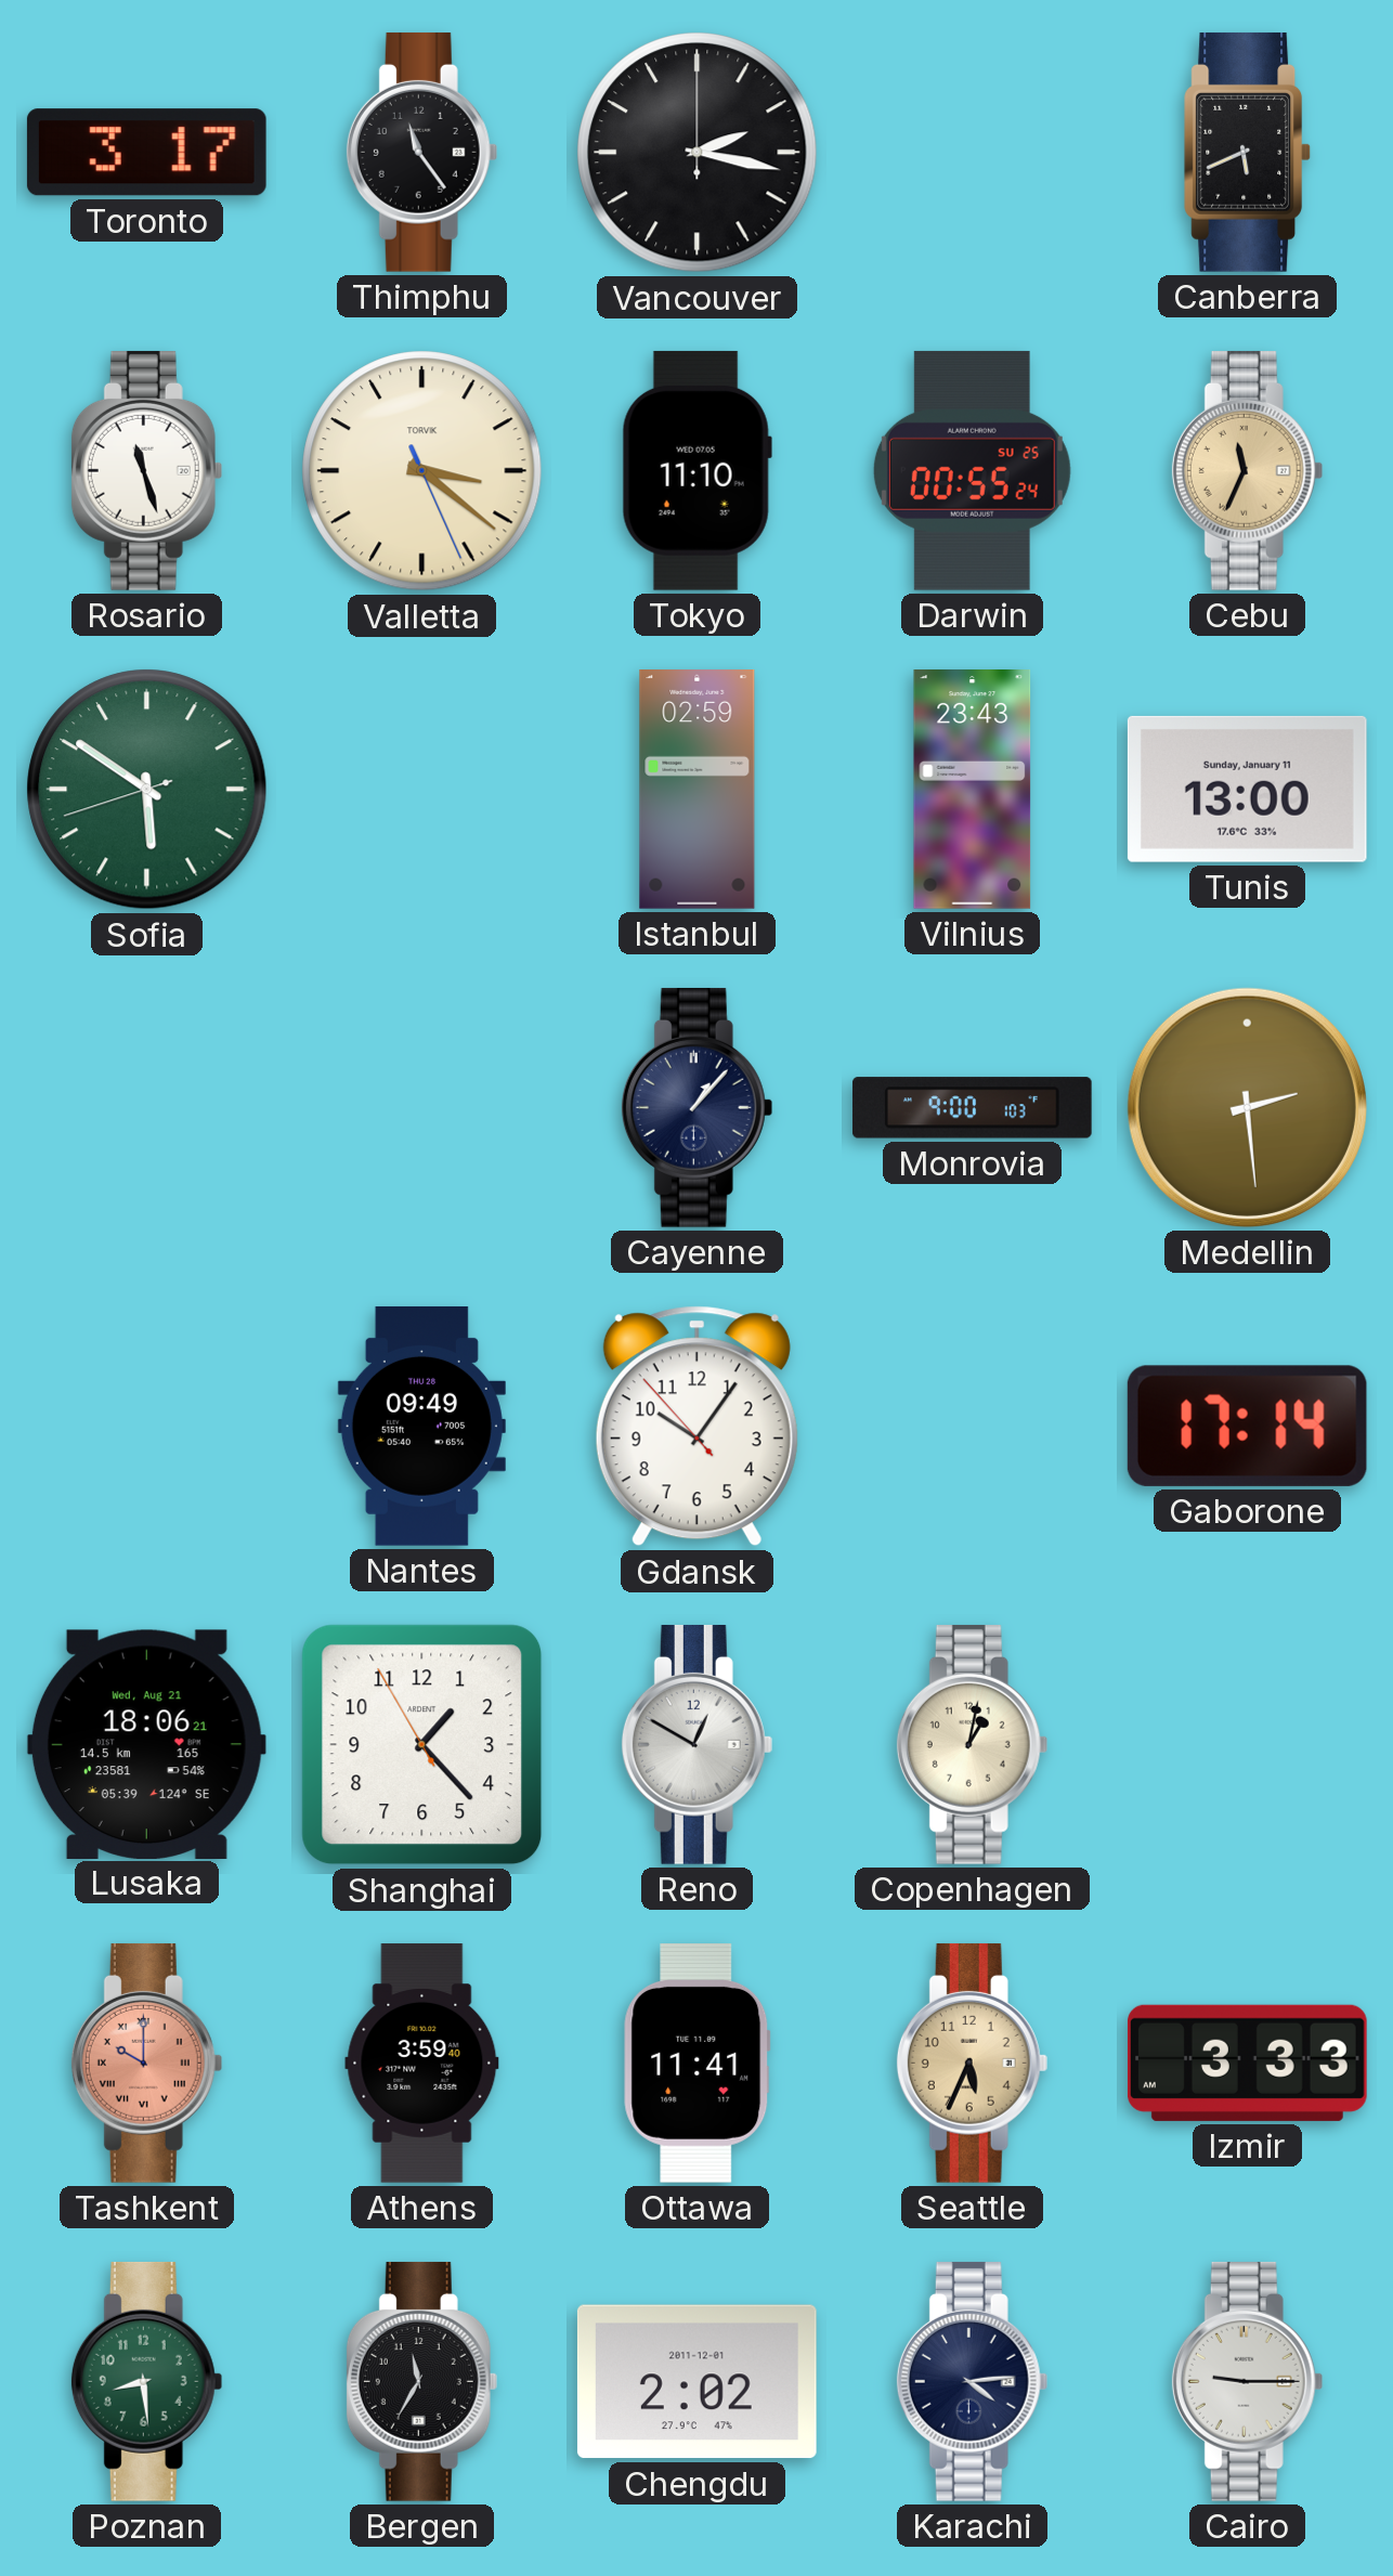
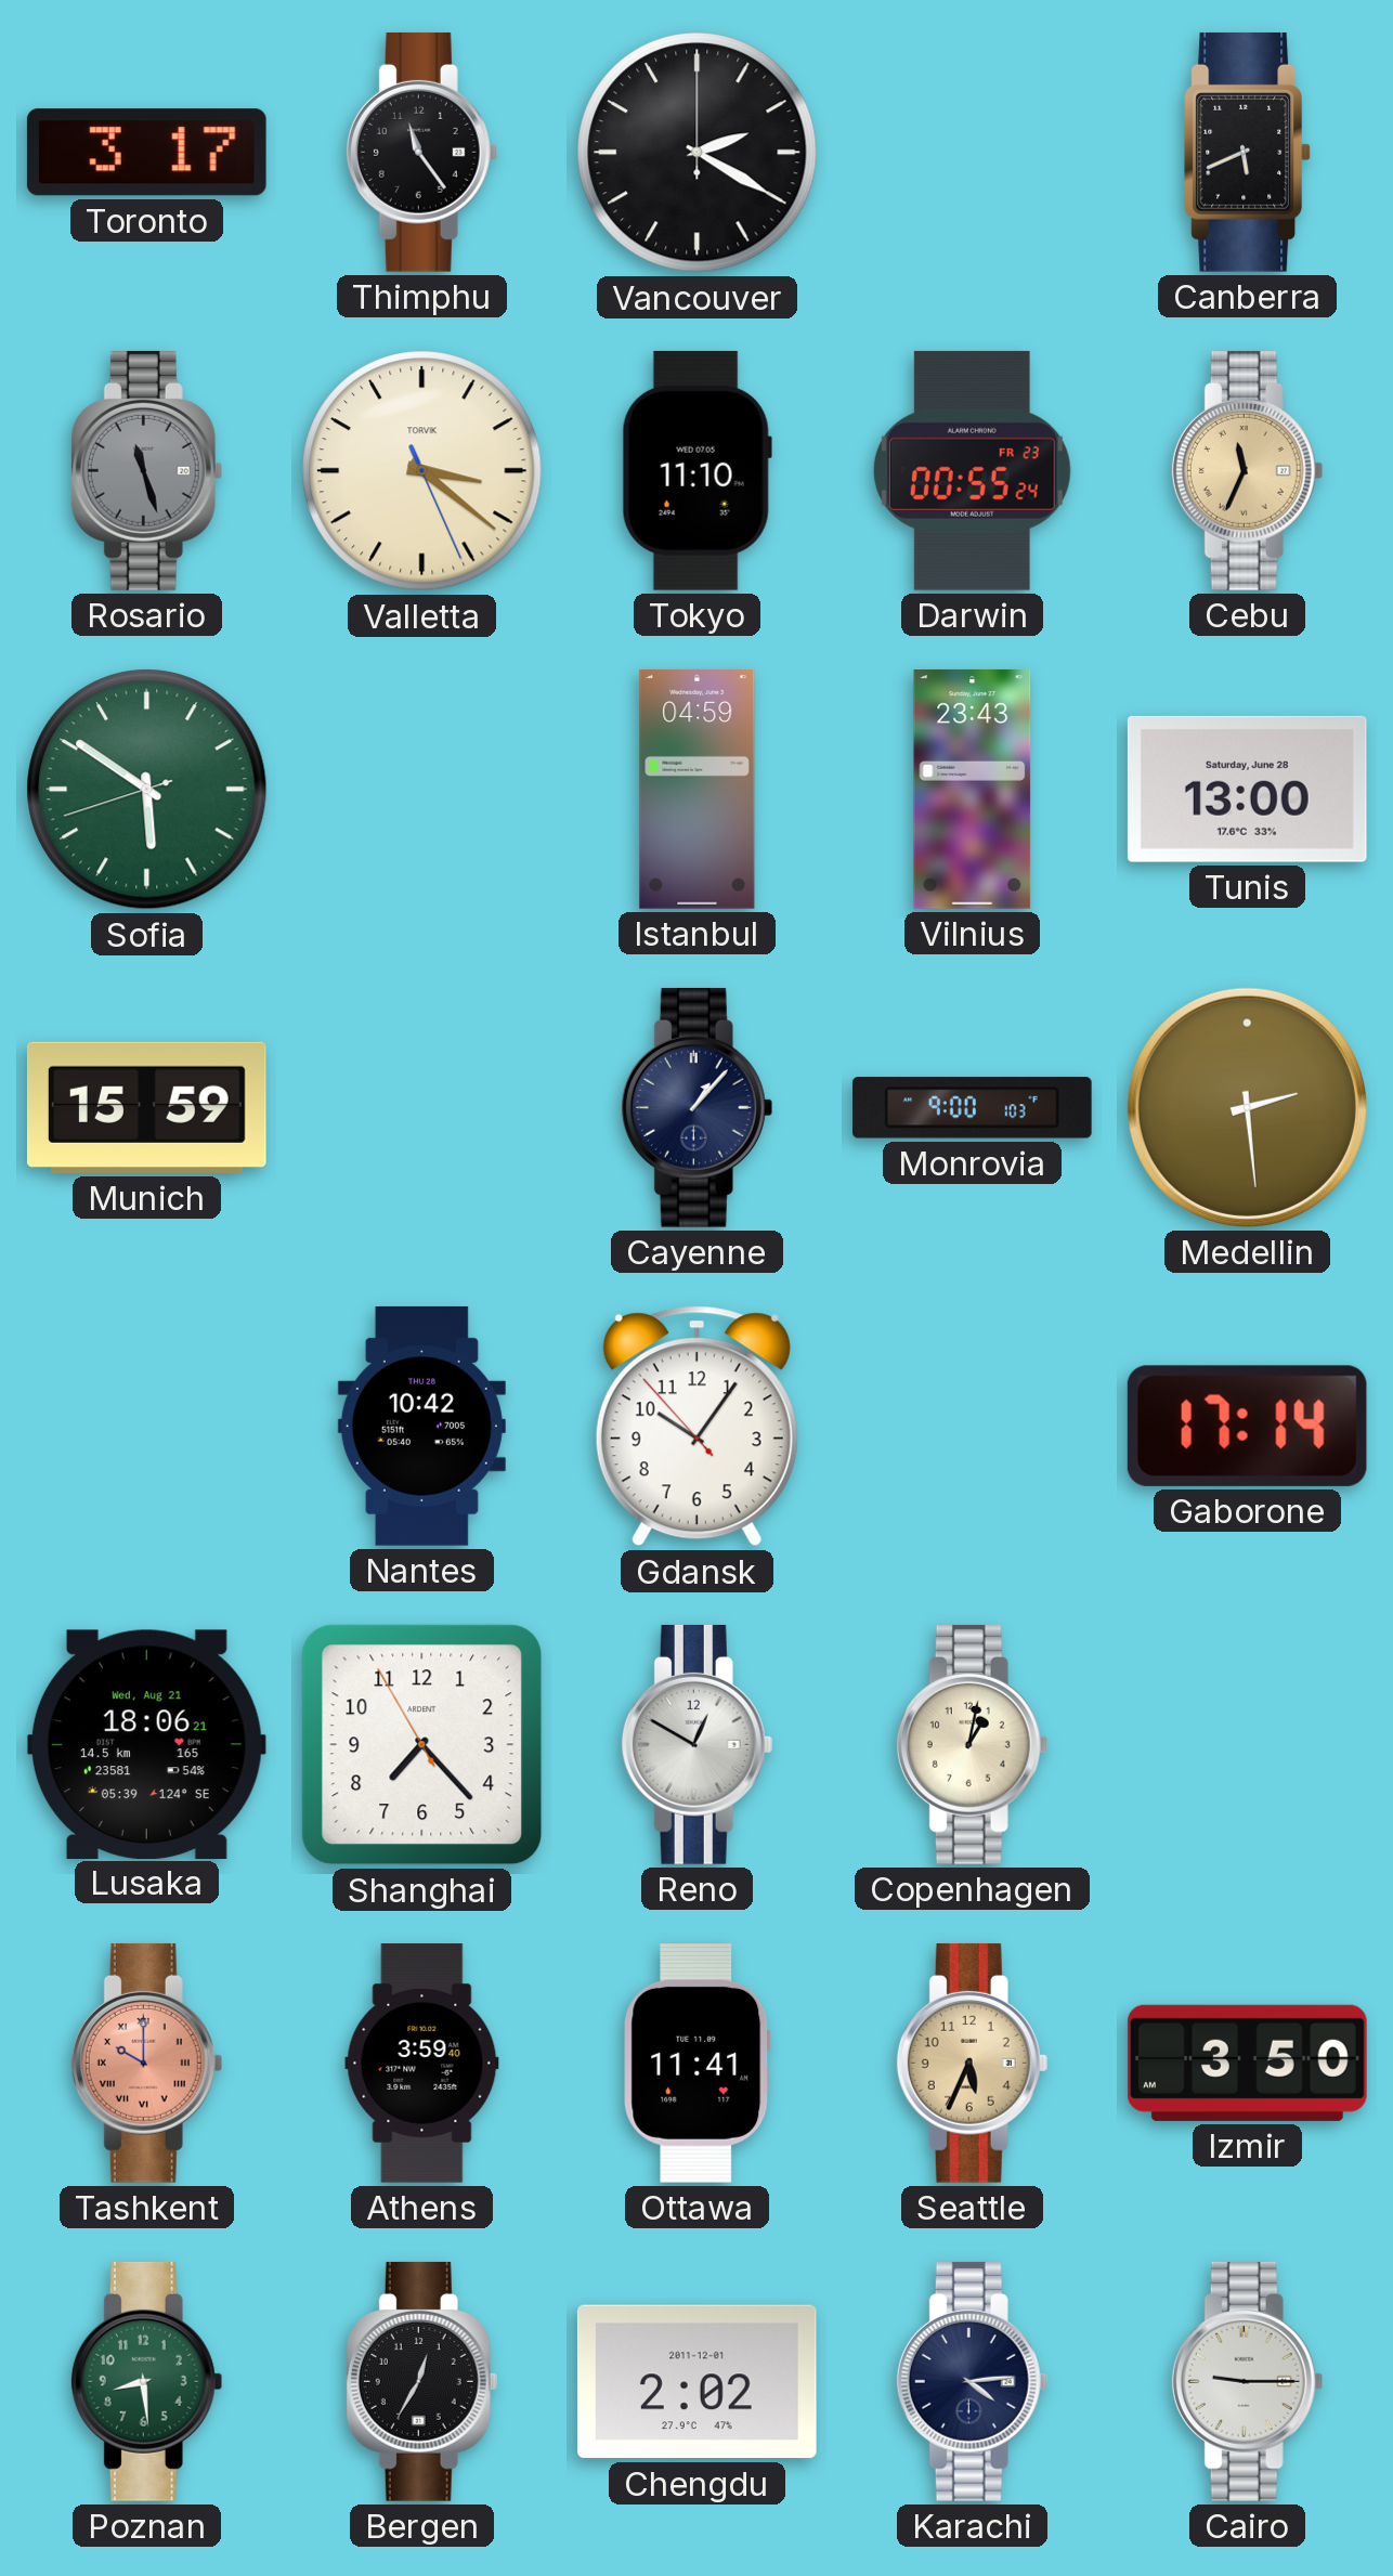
Vancouver: 2:17 -> 2:20 (698, 153)
Rosario dial: white -> grey (147, 470)
Darwin date: SU 25 -> FR 23 (972, 470)
Istanbul: 02:59 -> 04:59 (698, 790)
Tunis date: Sunday, January 11 -> Saturday, June 28 (1247, 789)
Munich: none -> 15:59 (146, 1107)
Nantes: 09:49 -> 10:42 (421, 1426)
Shanghai: 1:22 -> 7:22 (422, 1745)
Izmir: 3:33 -> 3:50 (1247, 2063)
Bergen: 11:35 -> 12:35 (422, 2381)
